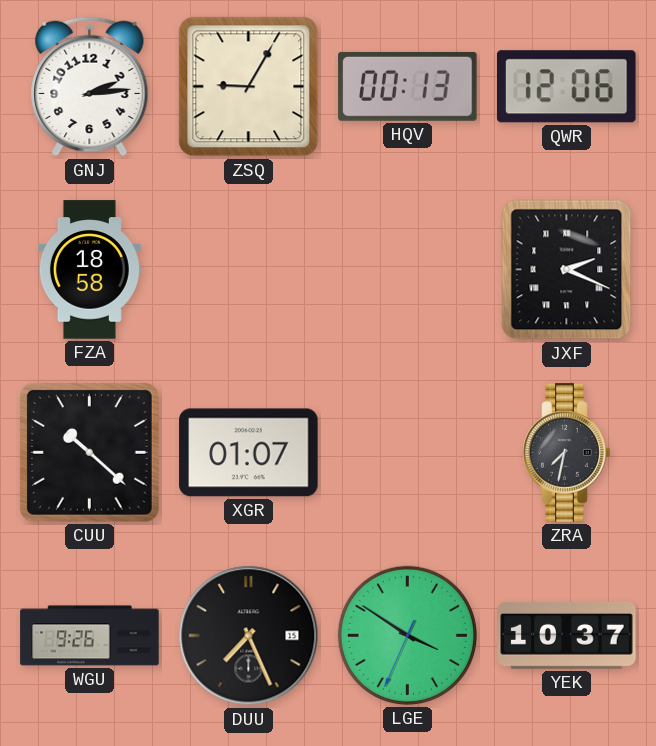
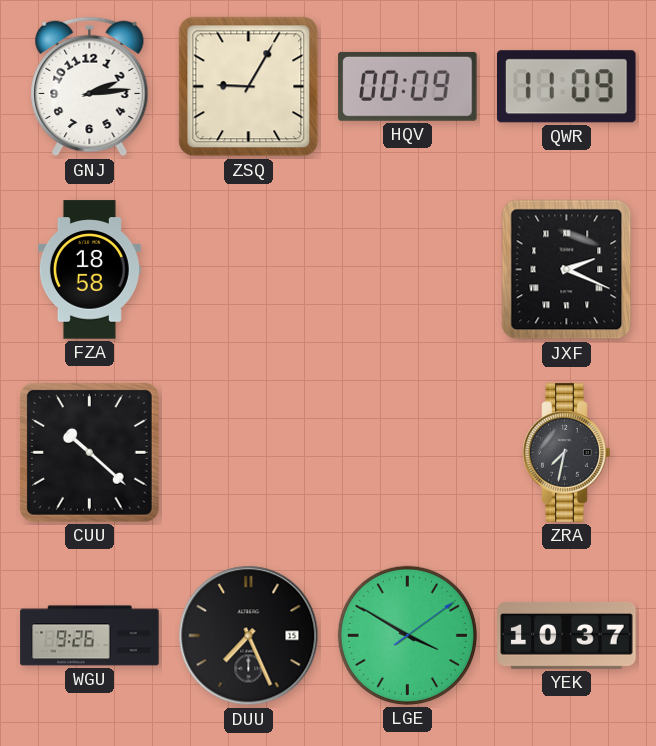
HQV: 00:13 -> 00:09 (408, 86)
QWR: 12:06 -> 11:09 (566, 87)
XGR: 01:07 -> none (249, 453)
LGE: 3:50:34 -> 3:50:09 (407, 635)
